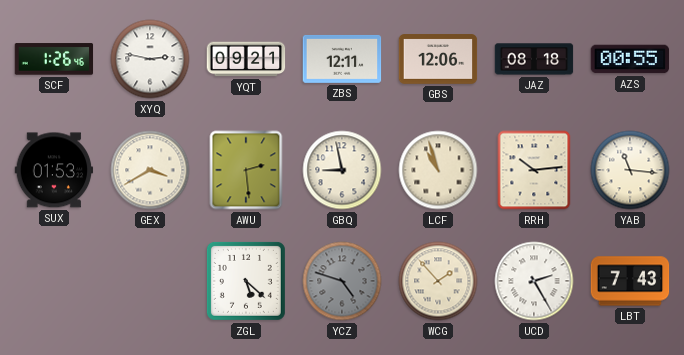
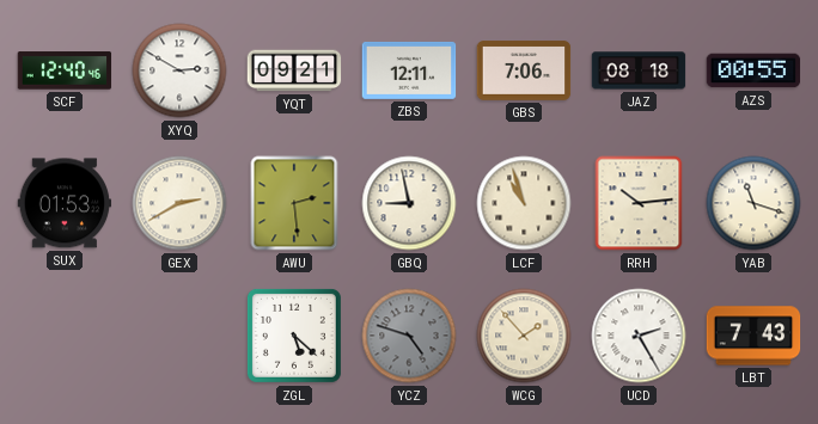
SCF: 1:26 -> 12:40 (65, 70)
XYQ: 2:47 -> 2:50 (179, 70)
GBS: 12:06 -> 7:06 (524, 70)
GEX: 3:40 -> 2:40 (179, 203)
YAB: 11:16 -> 11:18 (753, 203)
